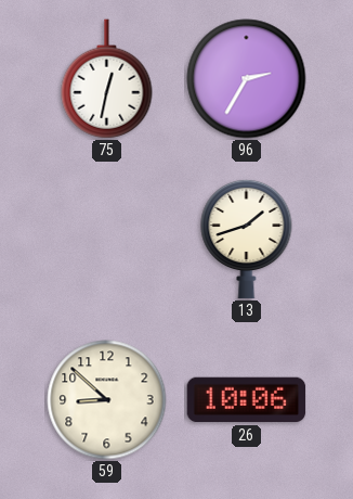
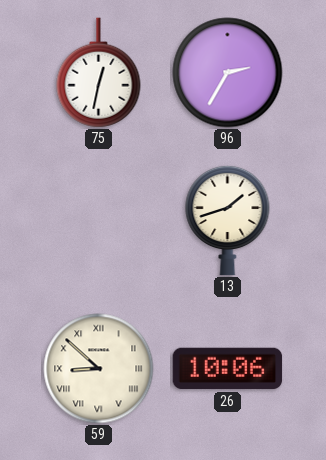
59 numerals: Arabic -> Roman (99, 369)
